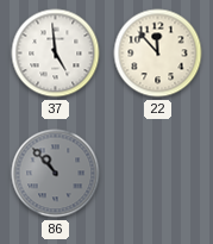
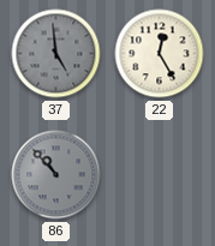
37 dial: white -> grey (56, 54)
22: 11:53 -> 12:25 (160, 54)
